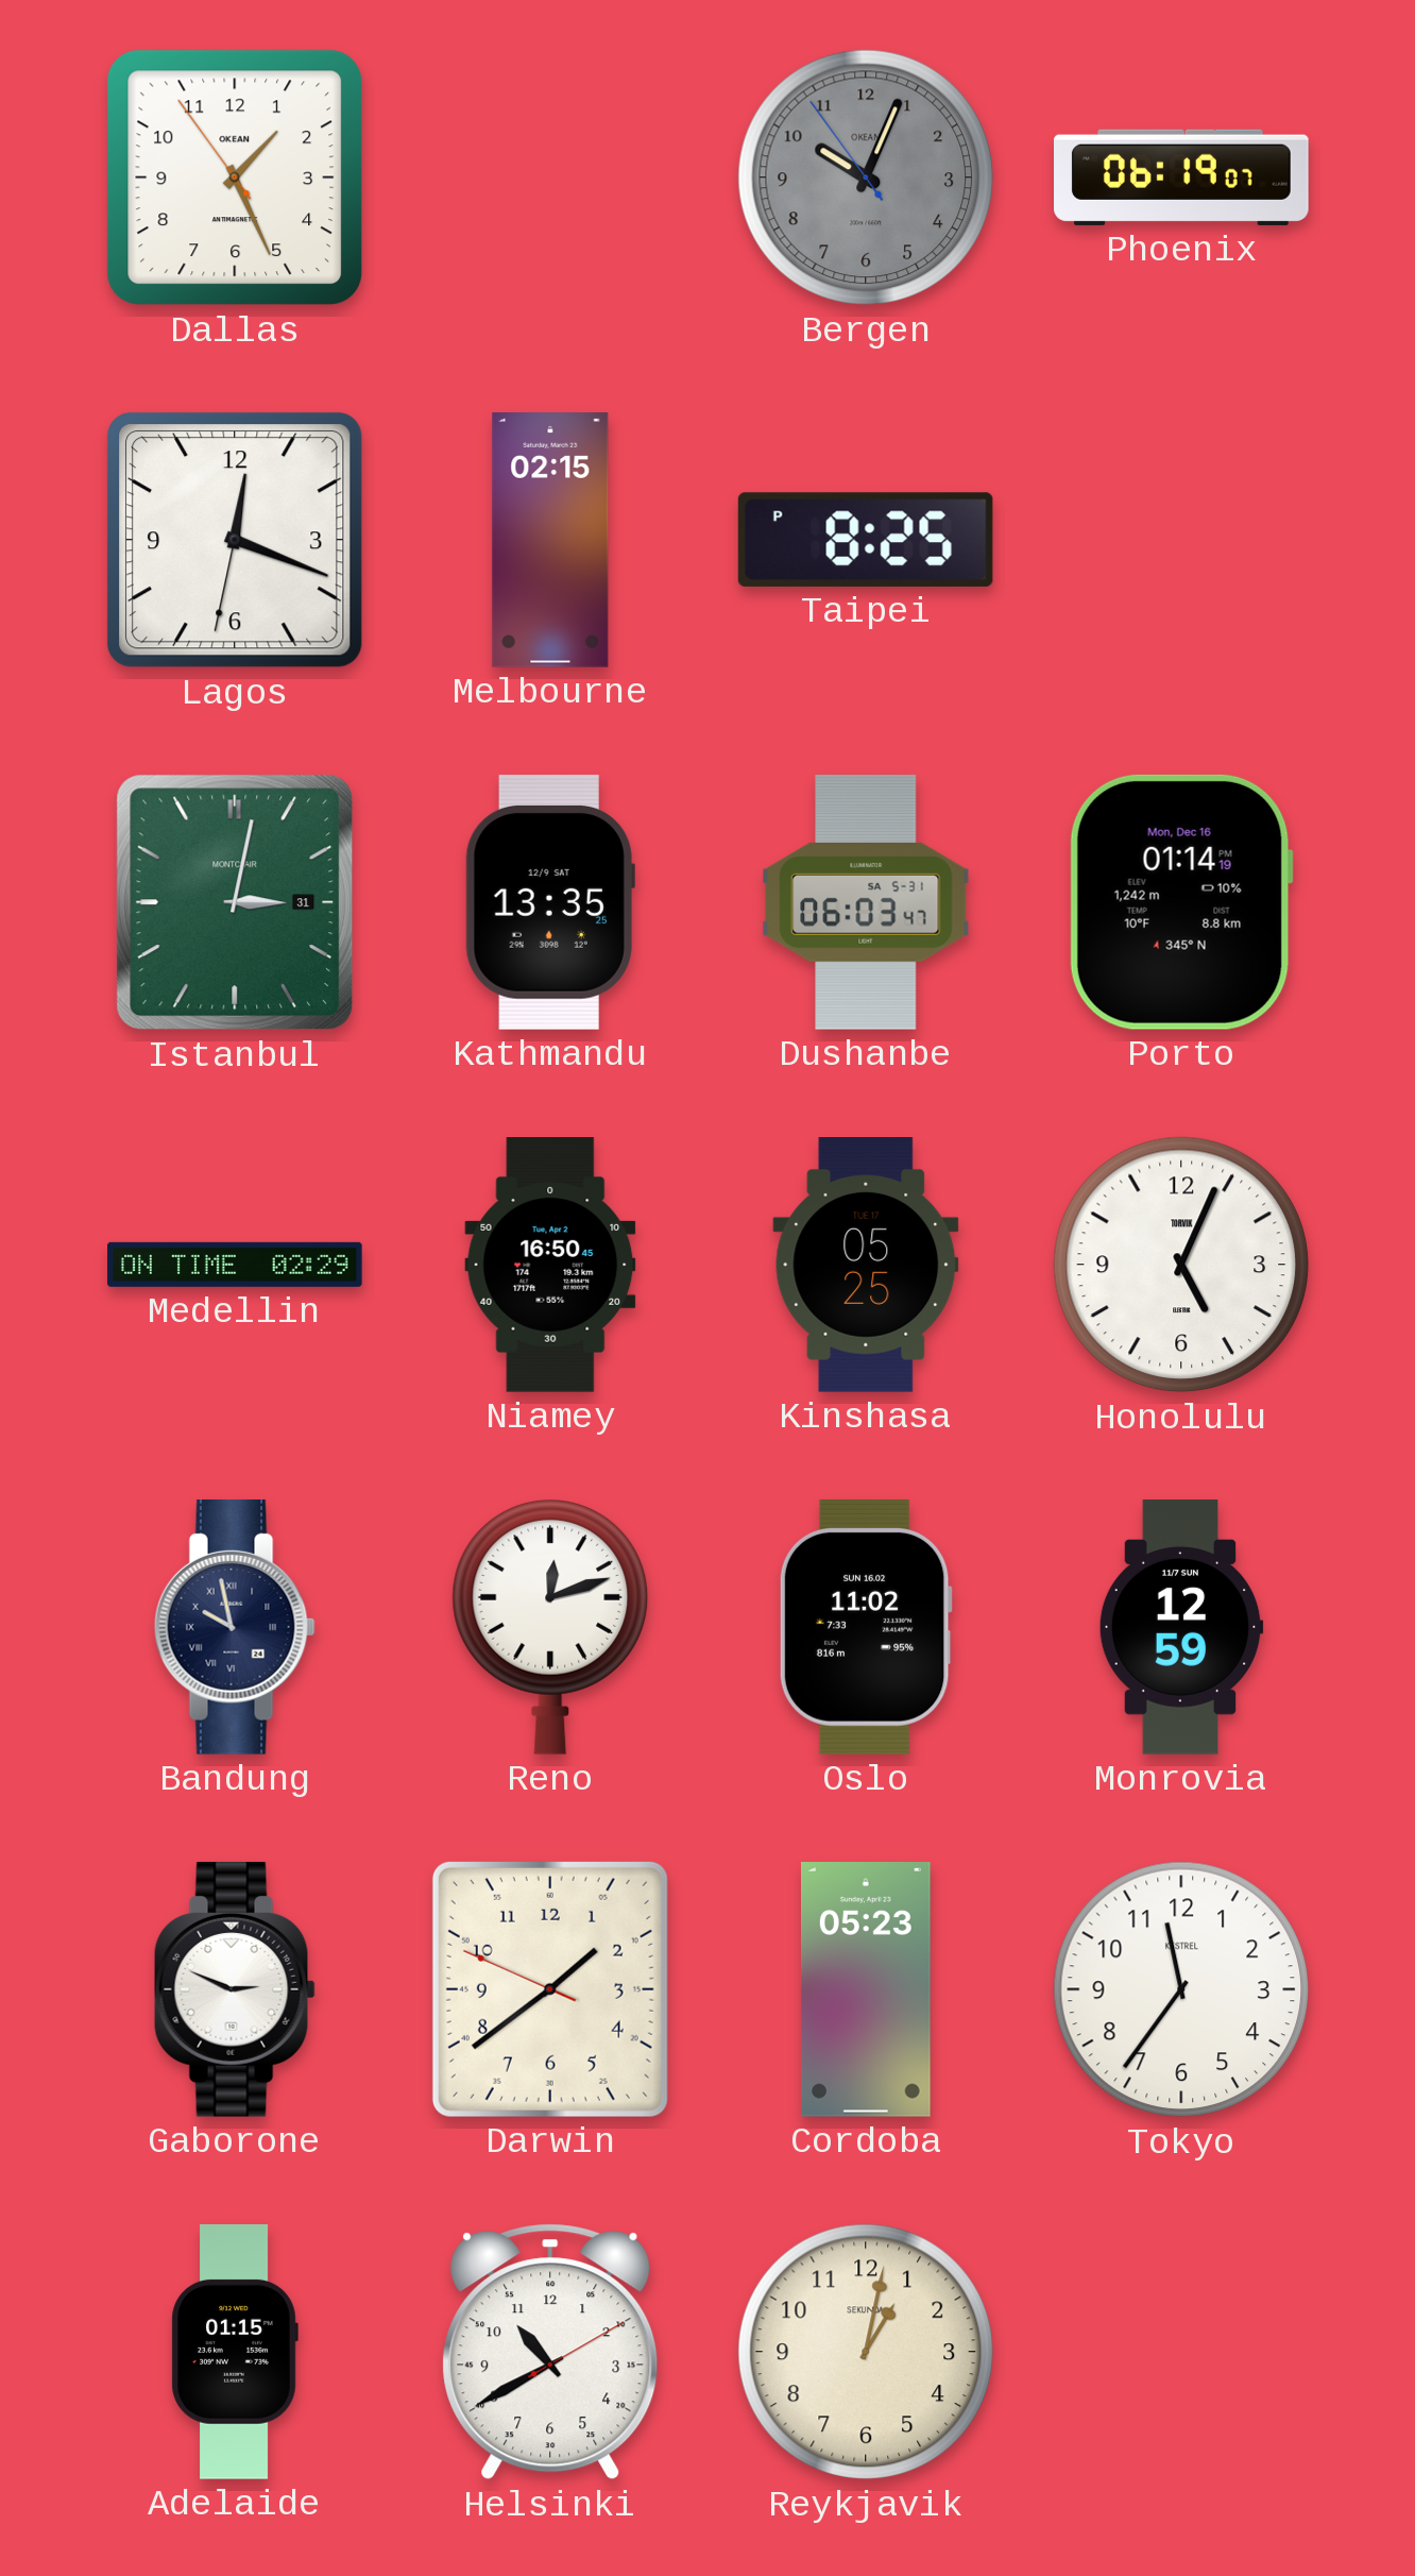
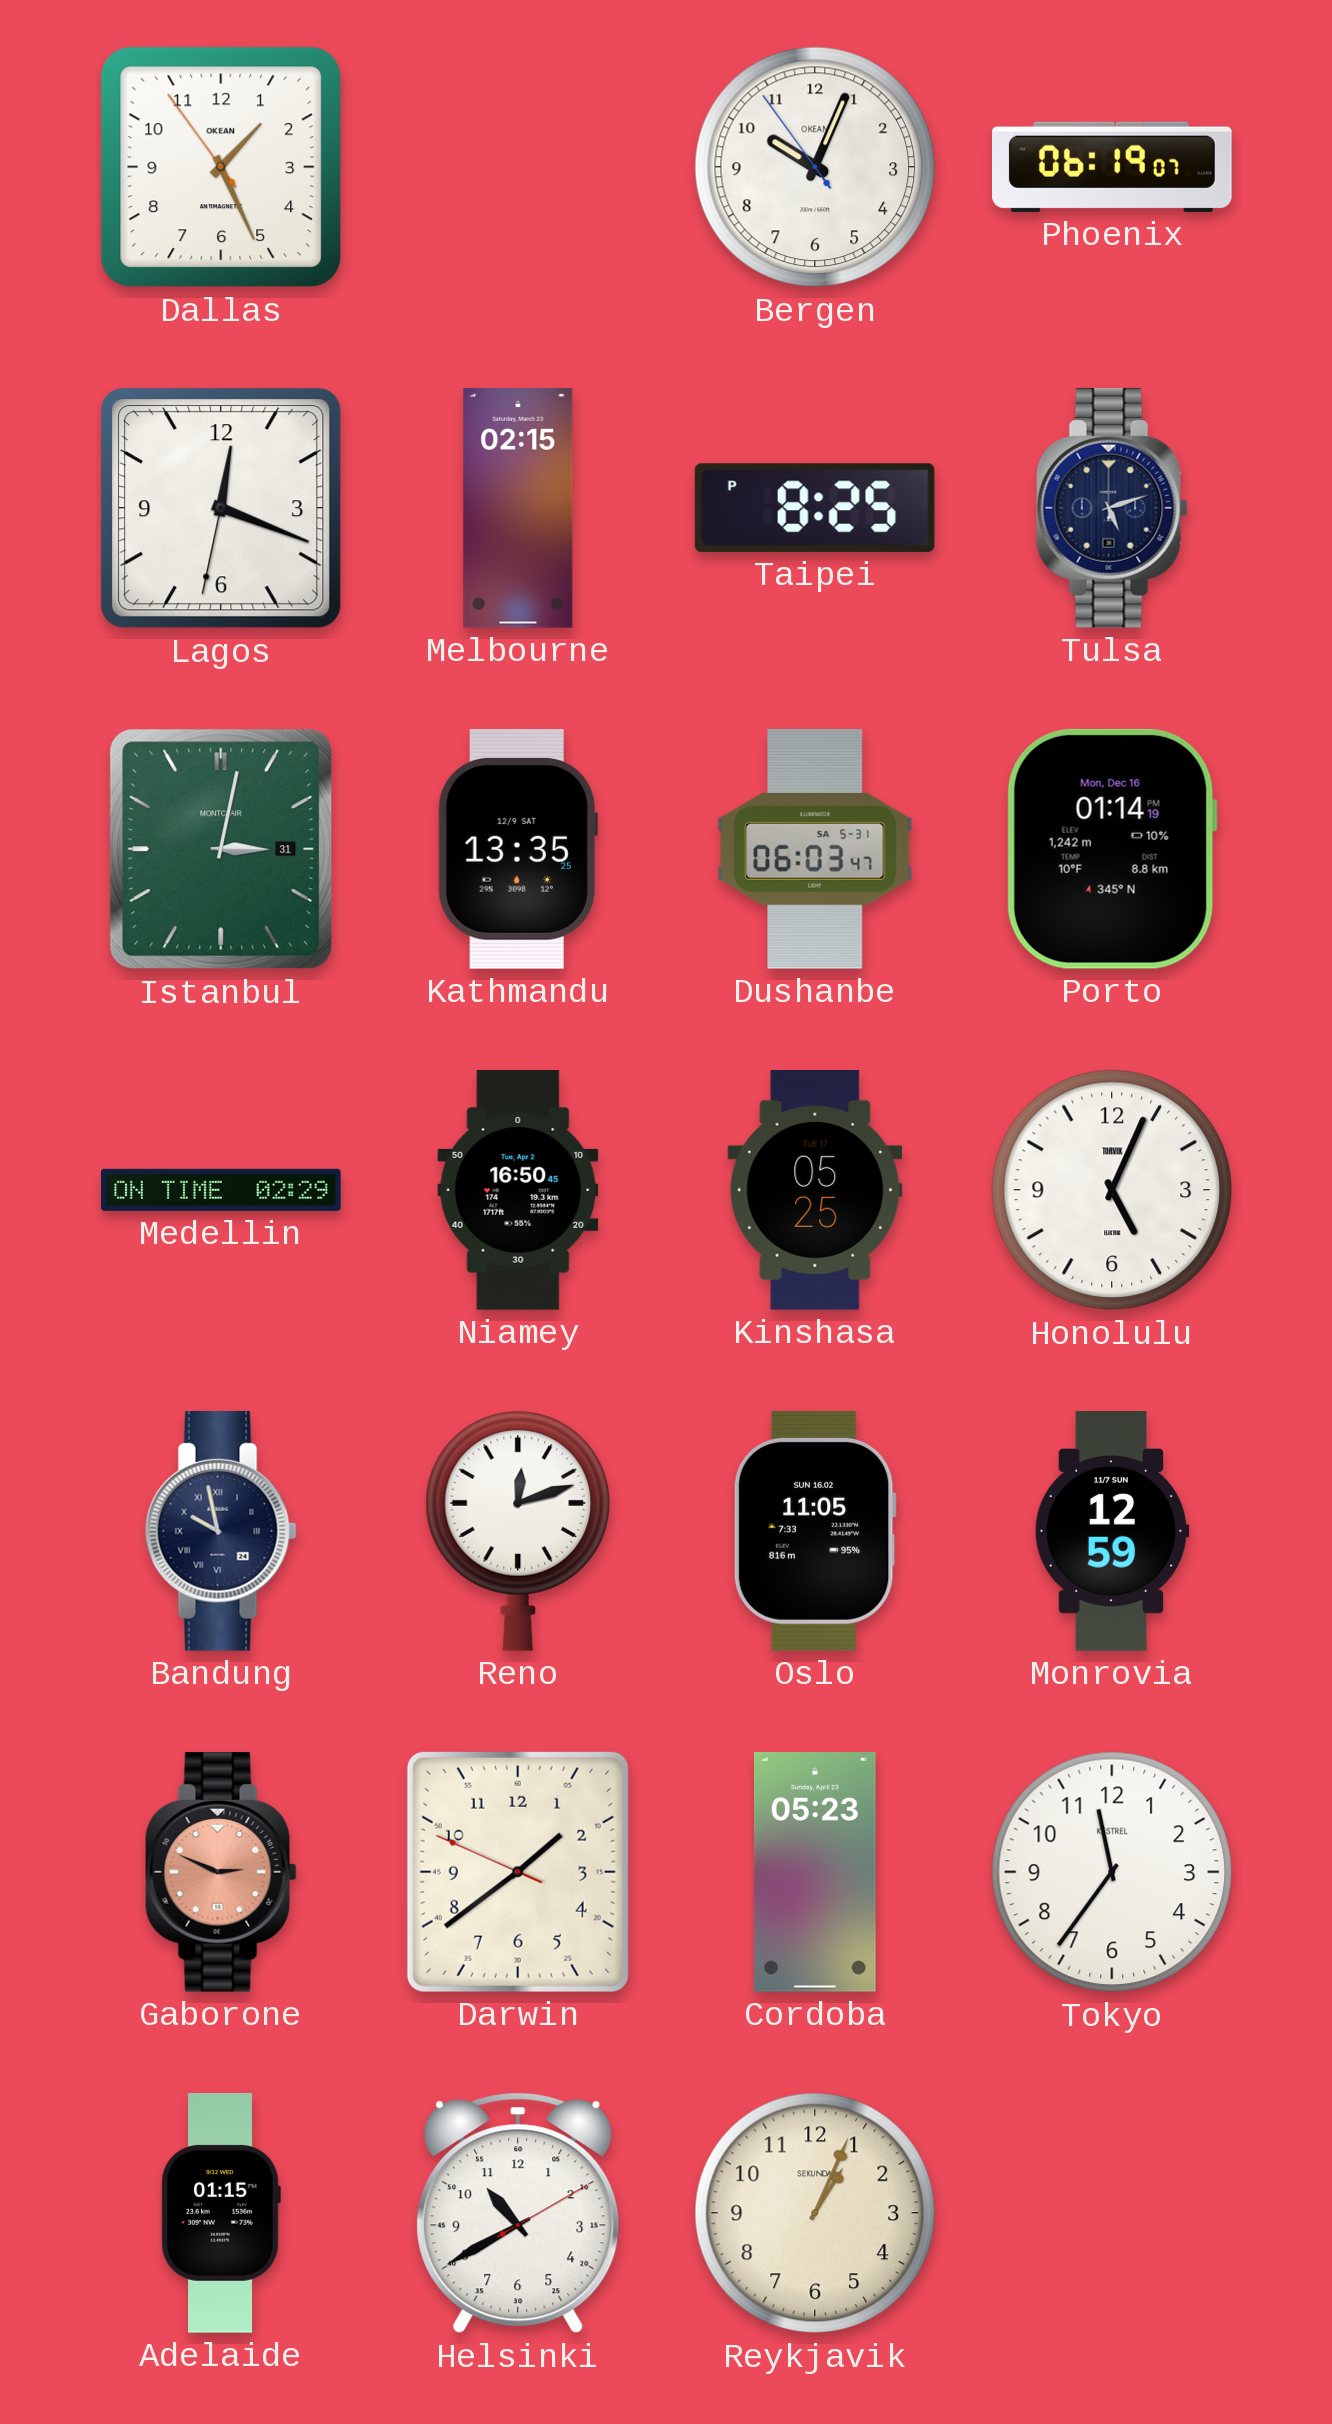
Bergen dial: grey -> white (815, 167)
Tulsa: none -> 5:12 (1112, 508)
Oslo: 11:02 -> 11:05 (815, 1531)
Gaborone dial: white -> salmon (221, 1872)
Reykjavik: 1:02 -> 1:04 (815, 2213)
